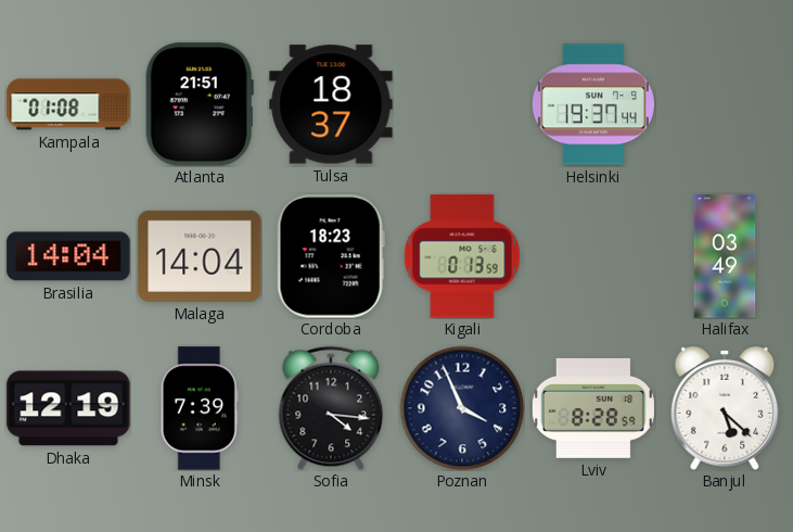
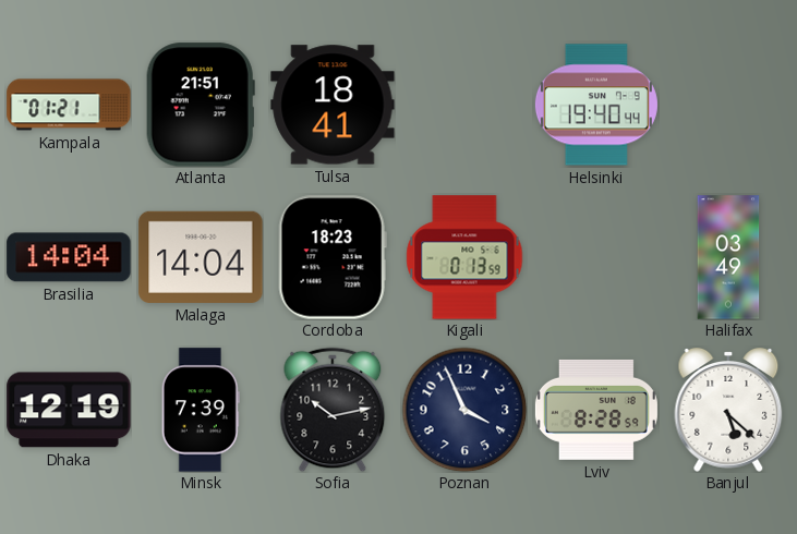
Kampala: 01:08 -> 01:21 (69, 105)
Tulsa: 18:37 -> 18:41 (333, 105)
Helsinki: 19:37 -> 19:40 (596, 105)
Sofia: 4:16 -> 10:13 (333, 410)
